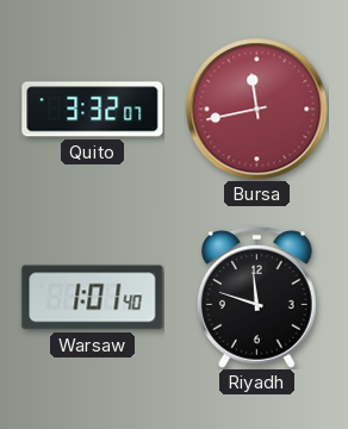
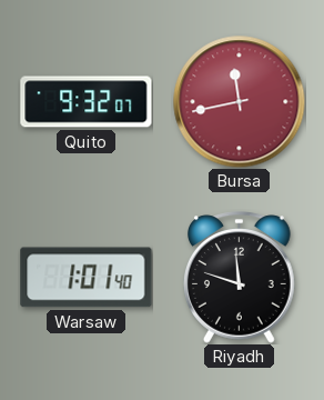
Quito: 3:32 -> 9:32 (87, 102)
